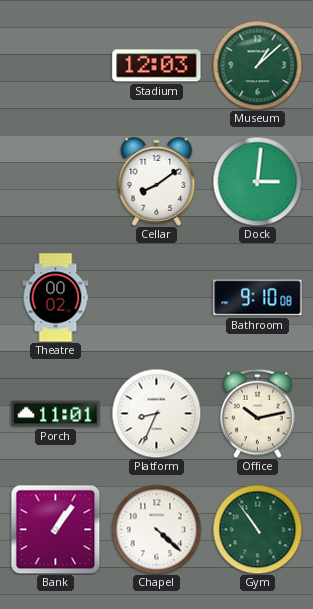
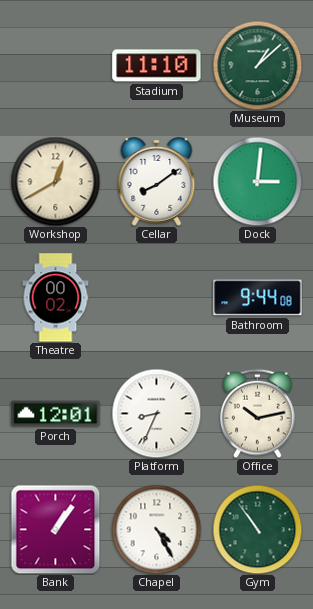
Stadium: 12:03 -> 11:10 (157, 66)
Workshop: none -> 12:40 (55, 181)
Bathroom: 9:10 -> 9:44 (258, 298)
Porch: 11:01 -> 12:01 (56, 414)
Chapel: 4:22 -> 4:25 (156, 529)
